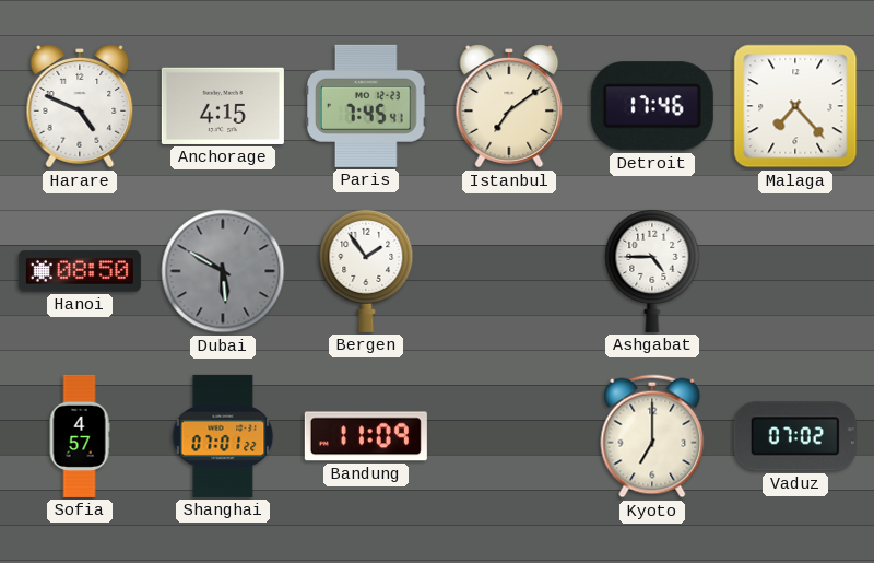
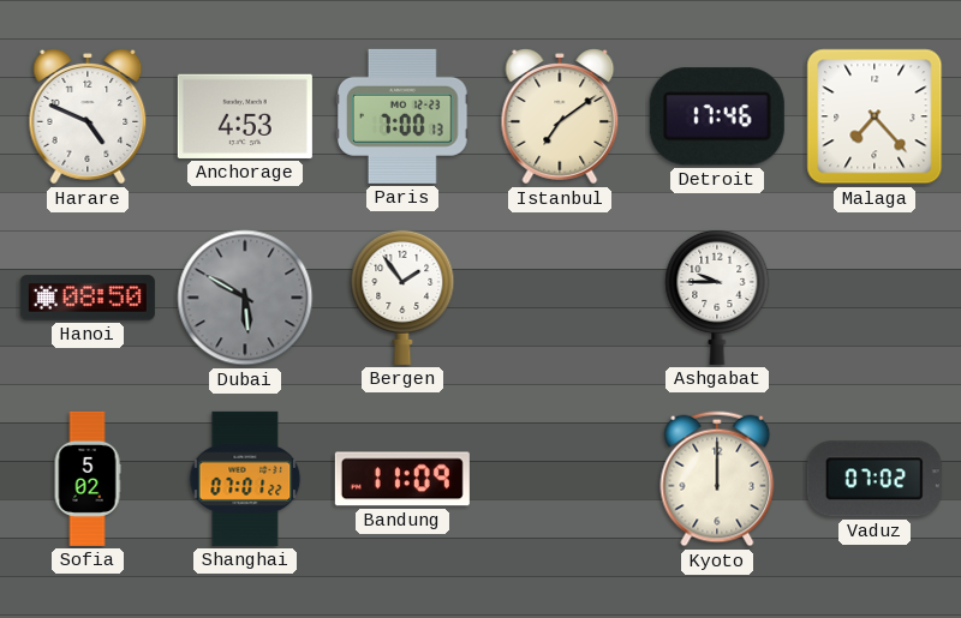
Anchorage: 4:15 -> 4:53 (245, 116)
Paris: 7:45 -> 7:00 (404, 116)
Ashgabat: 4:45 -> 9:45 (717, 296)
Sofia: 4:57 -> 5:02 (88, 479)
Kyoto: 7:00 -> 12:00 (717, 479)
